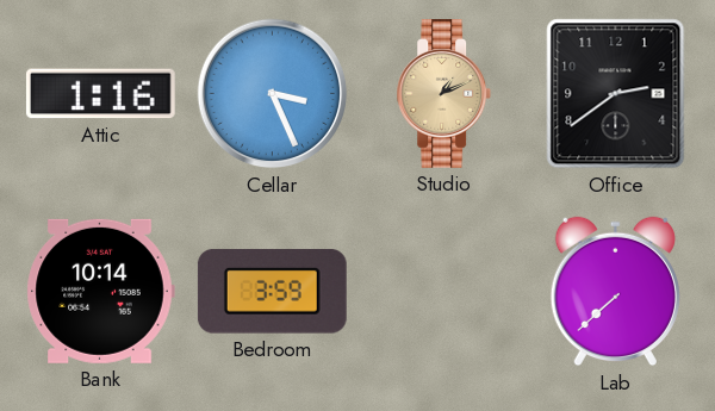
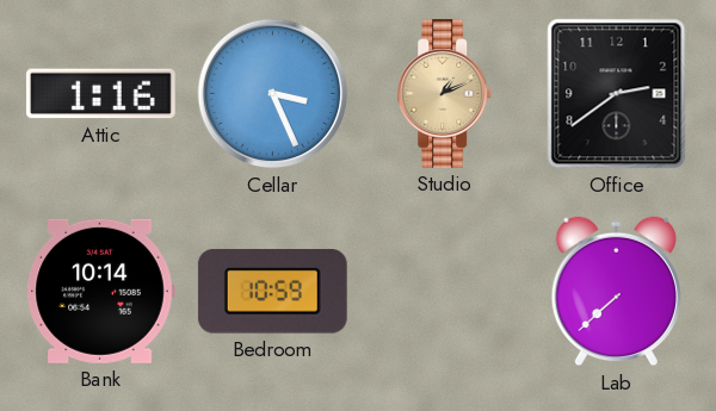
Bedroom: 3:59 -> 10:59 (272, 292)
